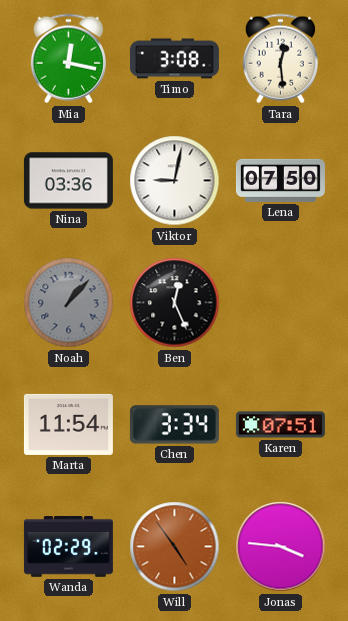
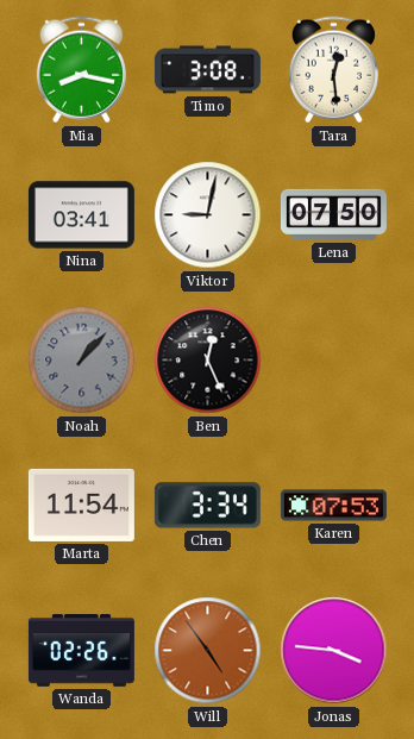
Mia: 12:17 -> 8:17 (81, 70)
Nina: 03:36 -> 03:41 (81, 215)
Karen: 07:51 -> 07:53 (333, 506)
Wanda: 02:29 -> 02:26 (81, 651)
